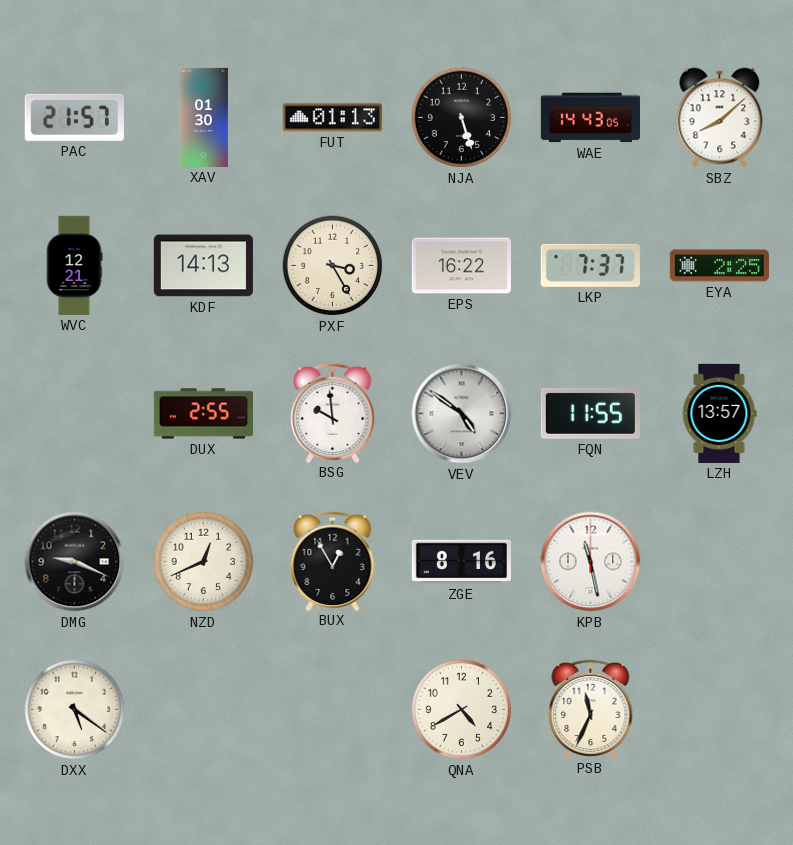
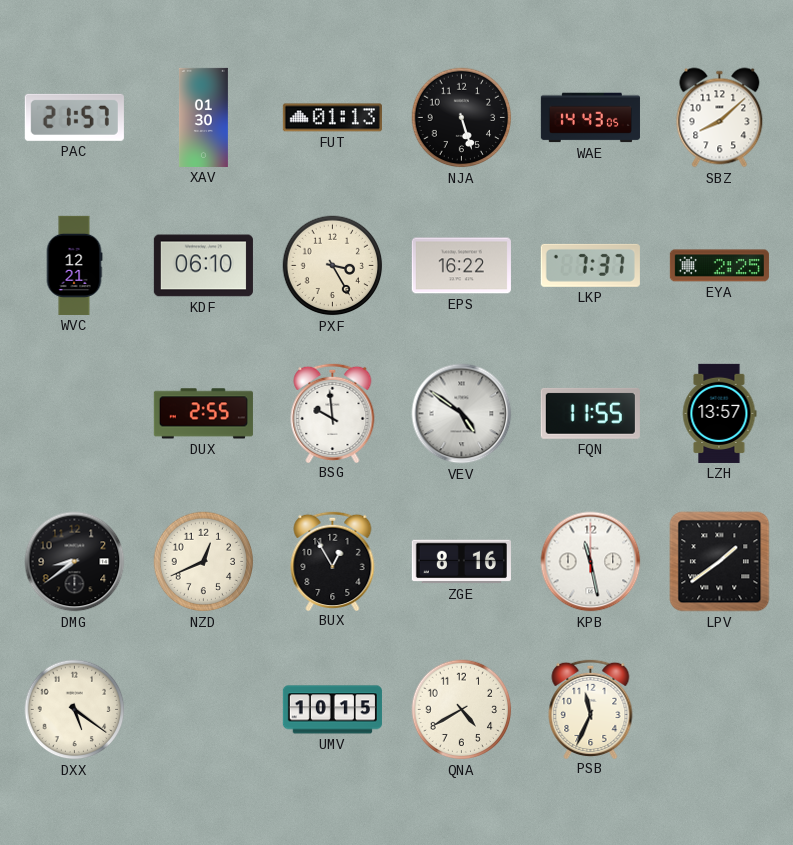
KDF: 14:13 -> 06:10 (203, 266)
DMG: 9:19 -> 8:39 (75, 562)
LPV: none -> 1:39 (720, 562)
UMV: none -> 10:15 (332, 710)
